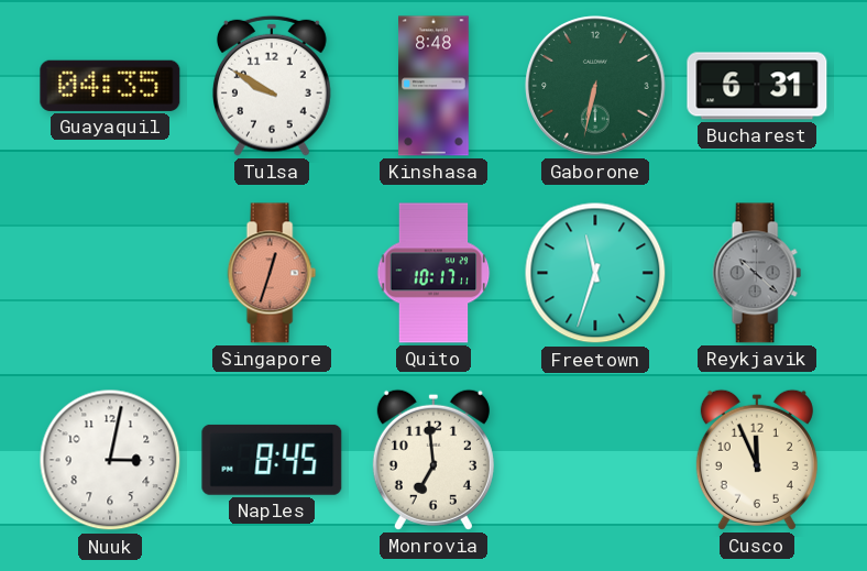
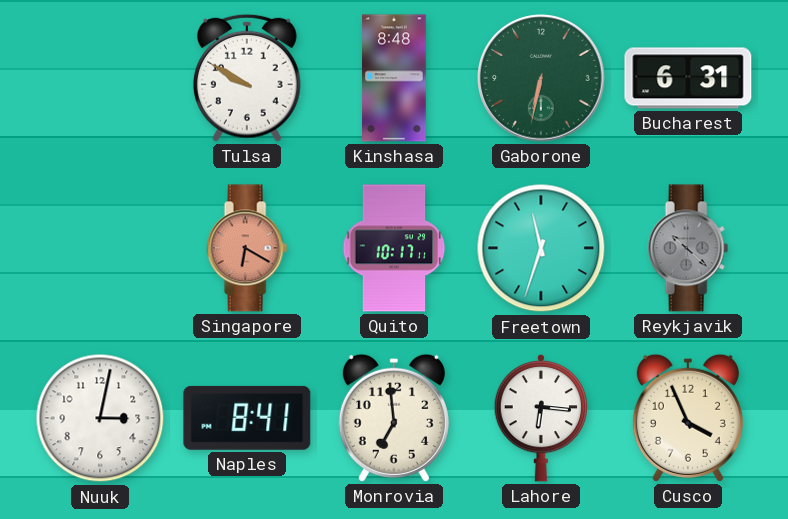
Guayaquil: 04:35 -> none (110, 86)
Singapore: 12:33 -> 6:20 (247, 248)
Naples: 8:45 -> 8:41 (247, 418)
Lahore: none -> 6:16 (541, 418)
Cusco: 11:56 -> 3:56 (688, 418)
